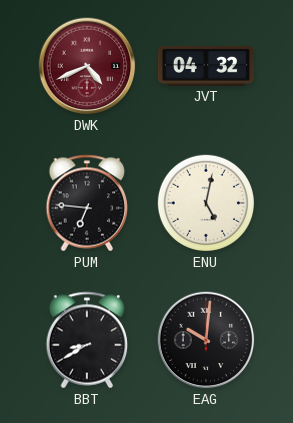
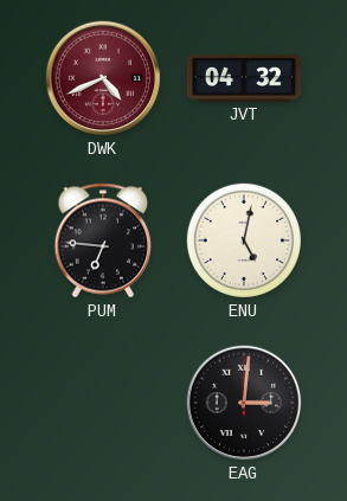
BBT: 8:40 -> none (87, 340)
EAG: 10:01 -> 3:01 (244, 403)
